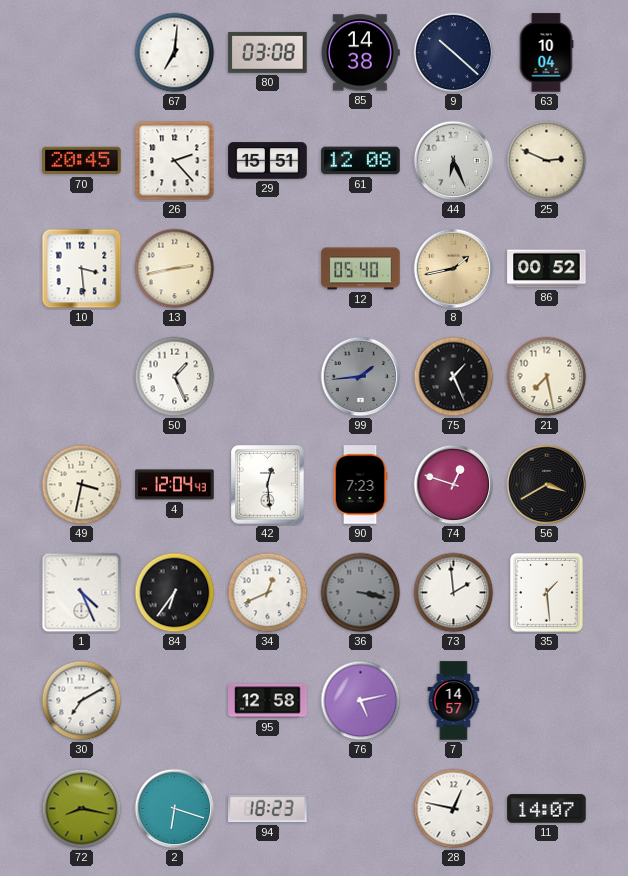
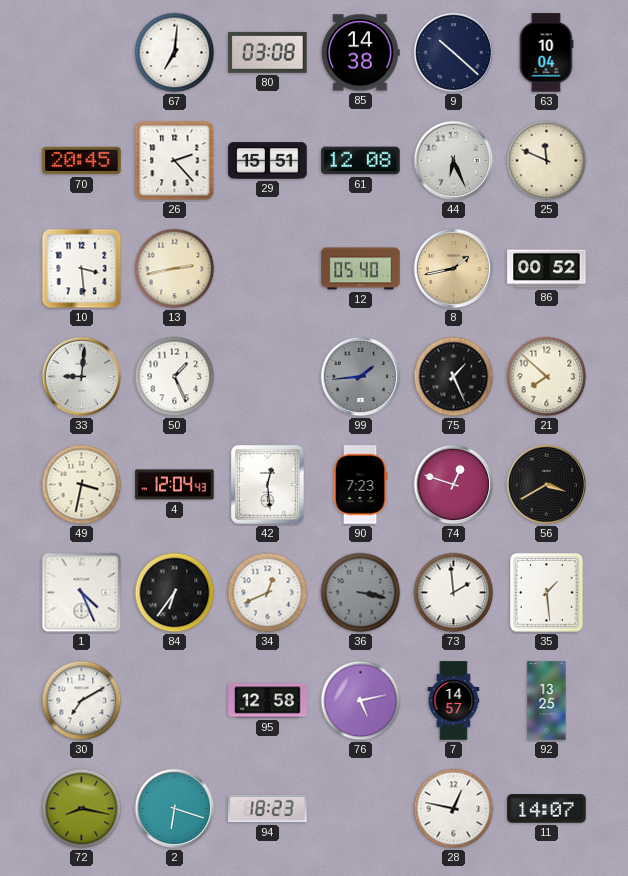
25: 2:49 -> 11:49 (547, 161)
33: none -> 9:01 (82, 377)
21: 7:28 -> 7:52 (547, 377)
92: none -> 13:25 (547, 701)
